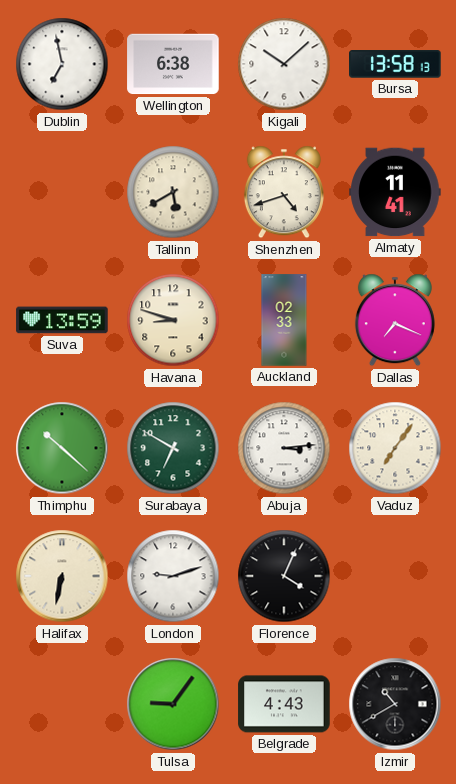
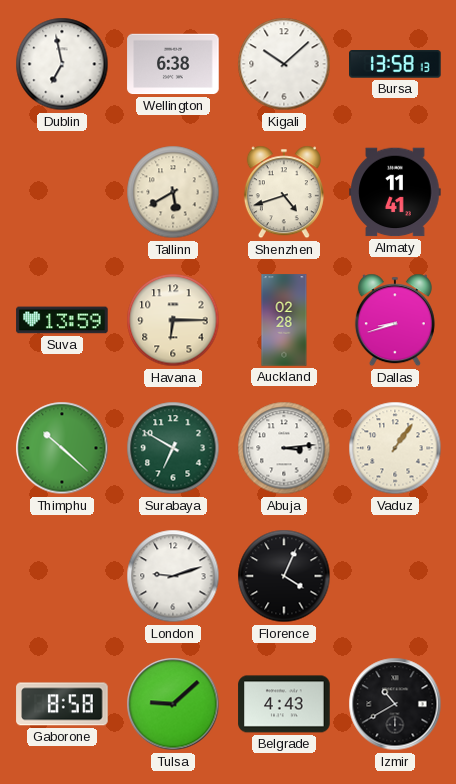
Havana: 8:48 -> 6:15 (173, 320)
Auckland: 02:33 -> 02:28 (284, 320)
Dallas: 7:19 -> 8:42 (395, 320)
Vaduz: 7:06 -> 1:06 (395, 448)
Halifax: 6:32 -> none (62, 576)
Gaborone: none -> 8:58 (62, 704)
Tulsa: 9:06 -> 9:08 (173, 704)
